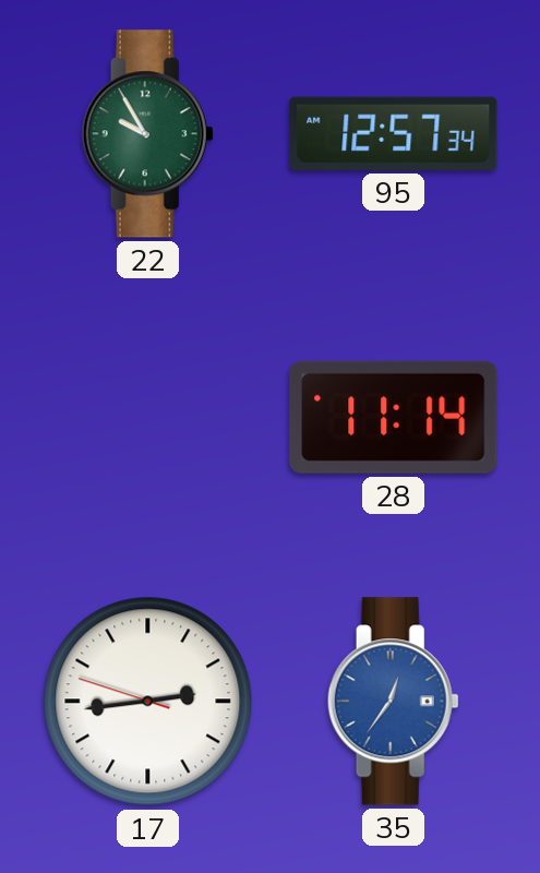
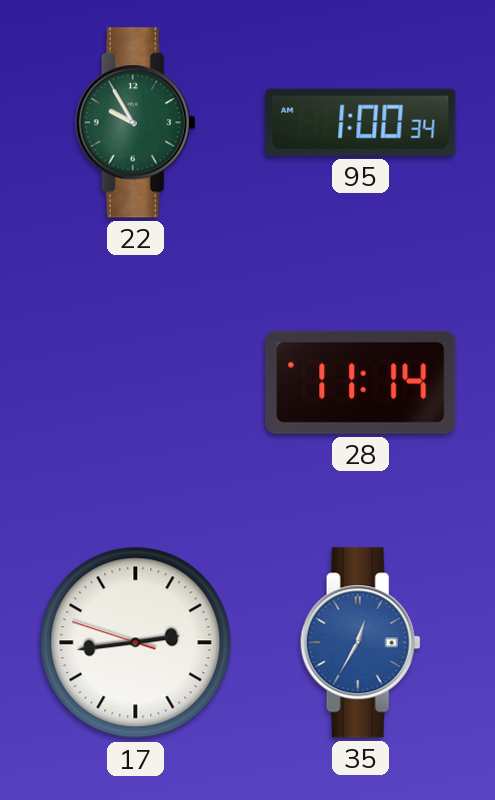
95: 12:57 -> 1:00 (361, 122)
35: 12:36 -> 12:35 (360, 643)
